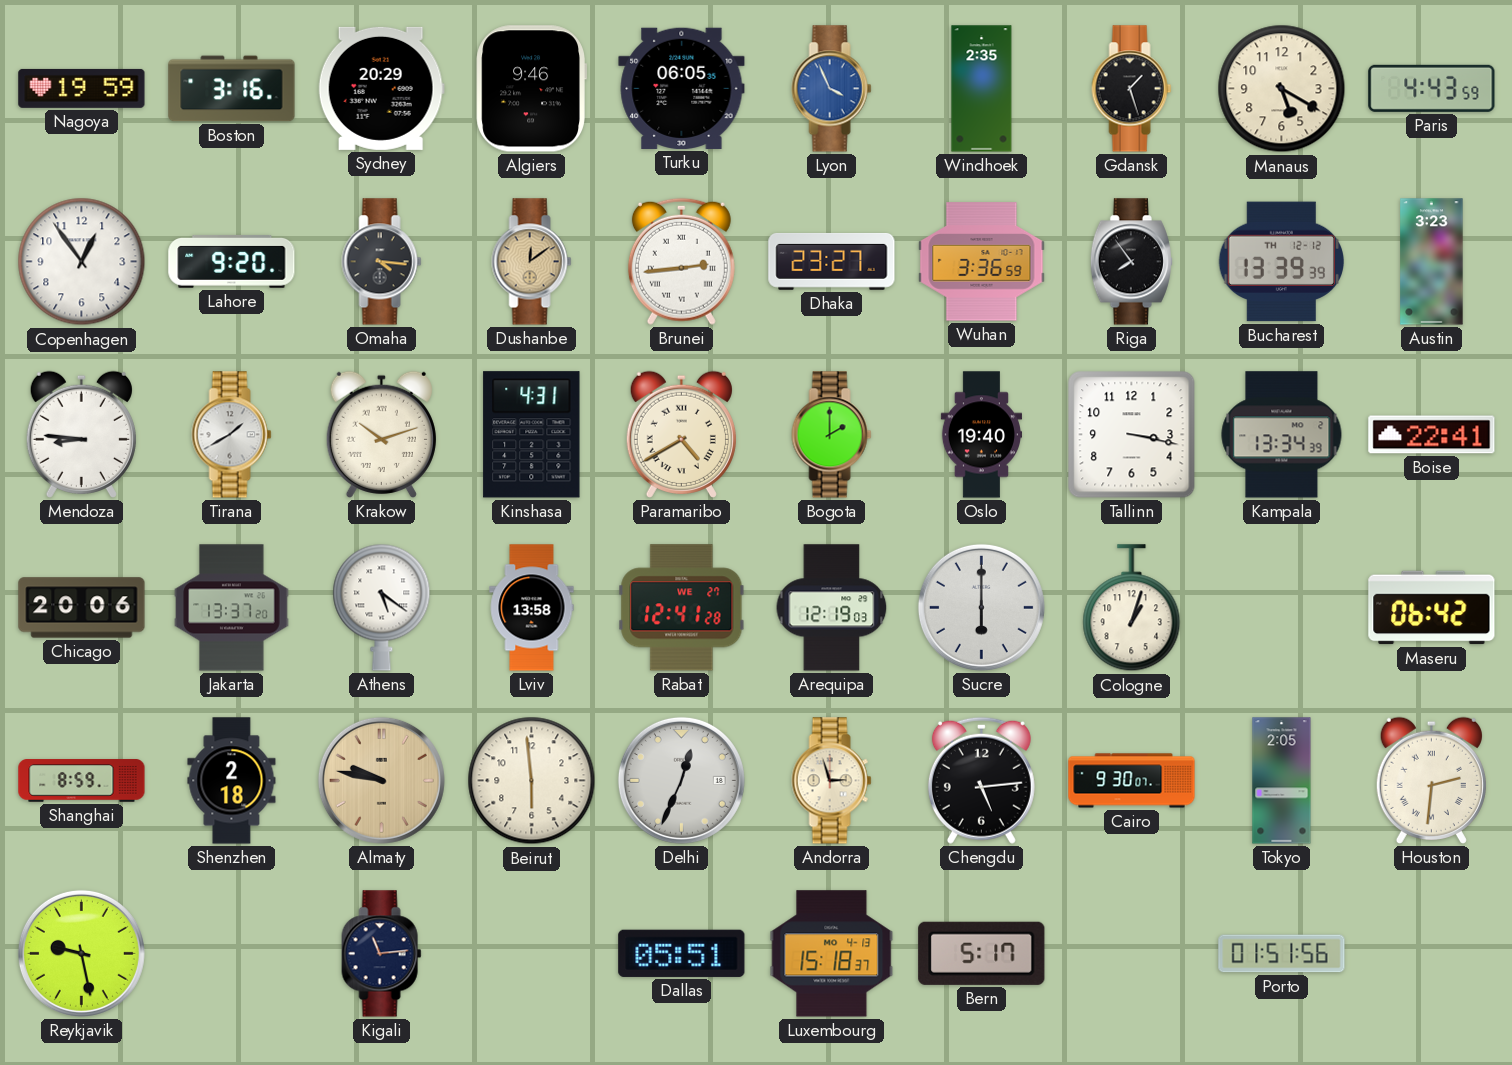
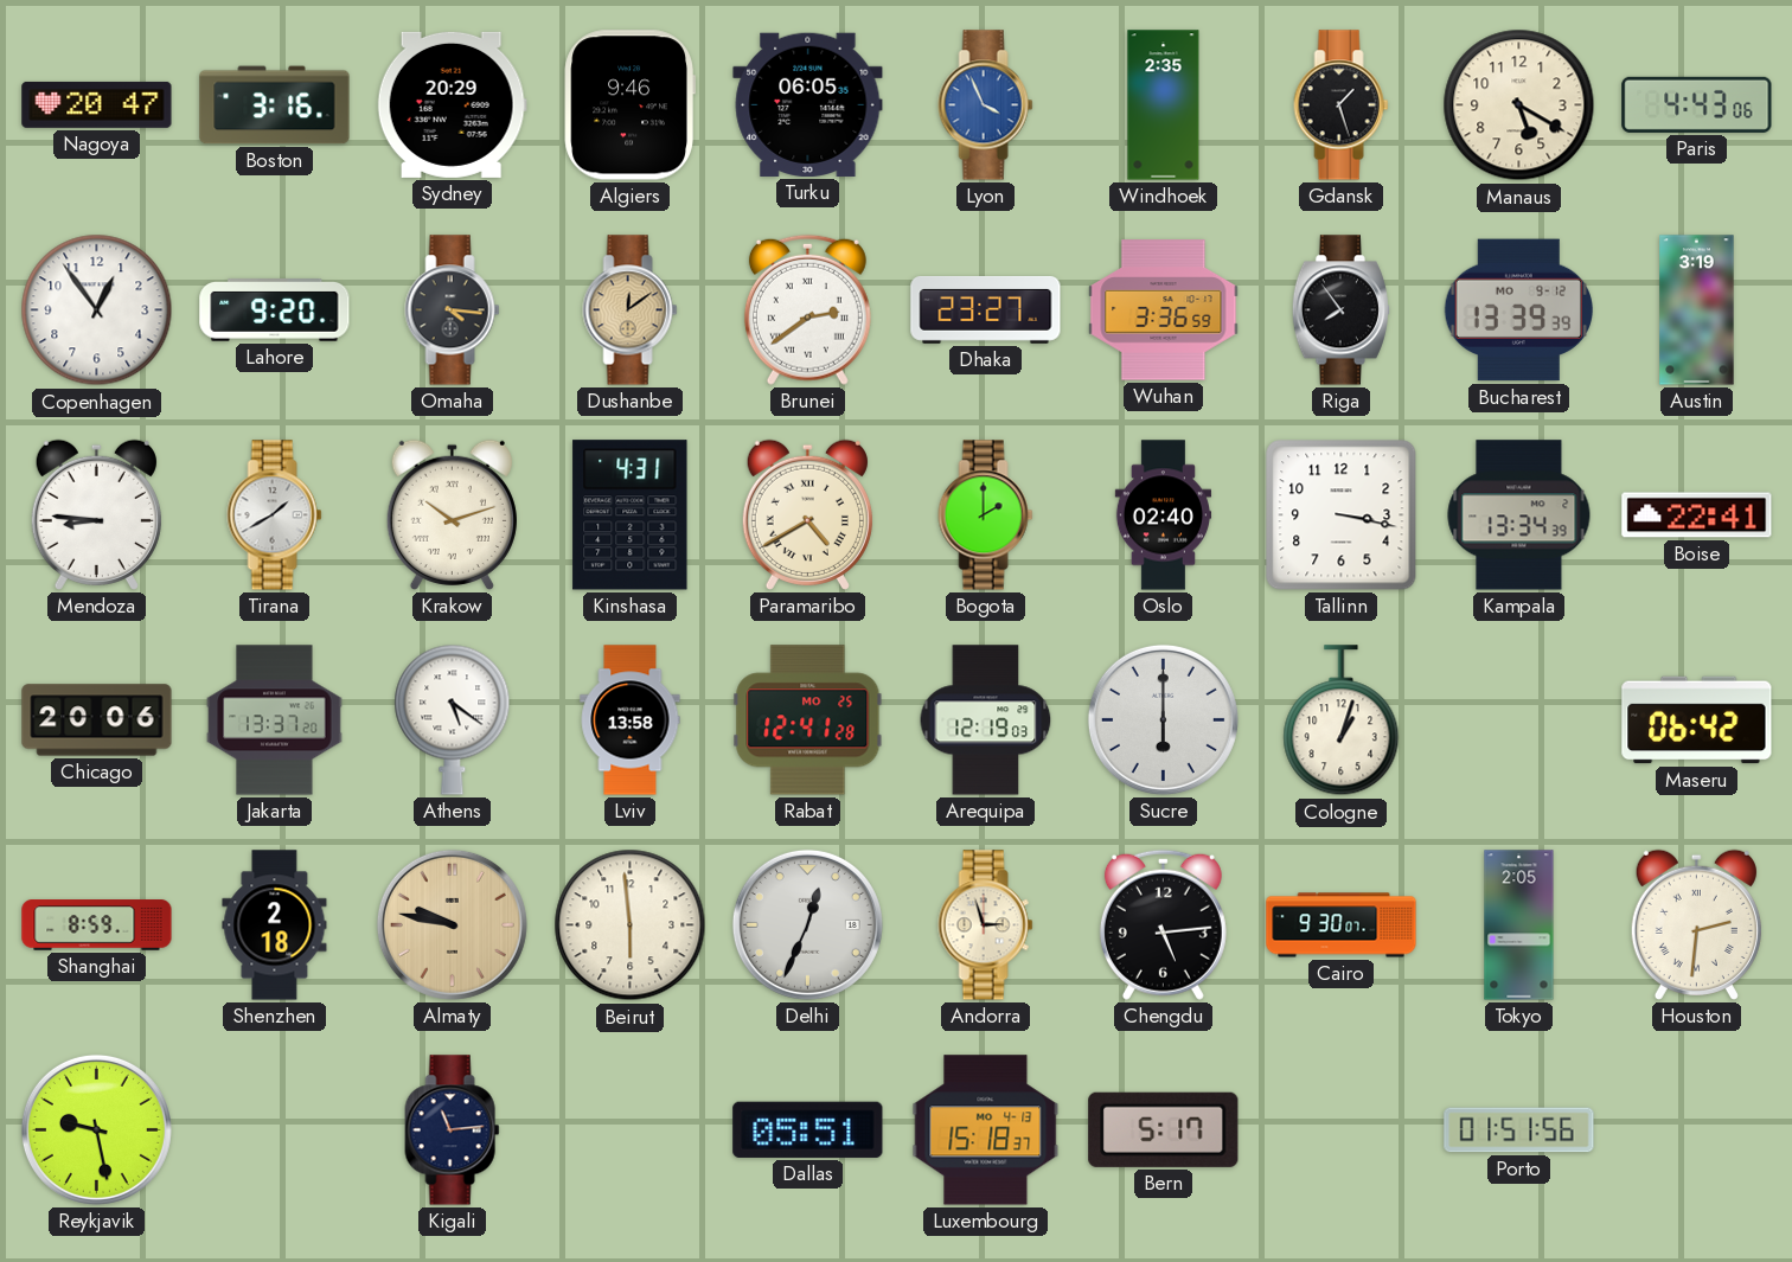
Nagoya: 19:59 -> 20:47 (97, 104)
Paris: 4:43:59 -> 4:43:06 (1697, 104)
Brunei: 2:44 -> 2:39 (807, 309)
Bucharest date: TH 12-12 -> MO 9-12 (1519, 310)
Austin: 3:23 -> 3:19 (1697, 310)
Oslo: 19:40 -> 02:40 (1163, 515)
Rabat date: WE 27 -> MO 25 (808, 720)
